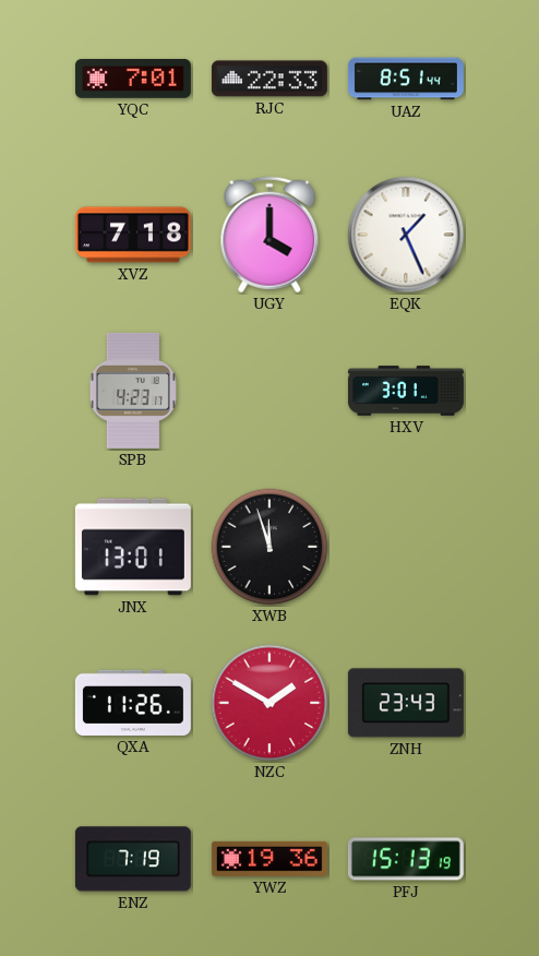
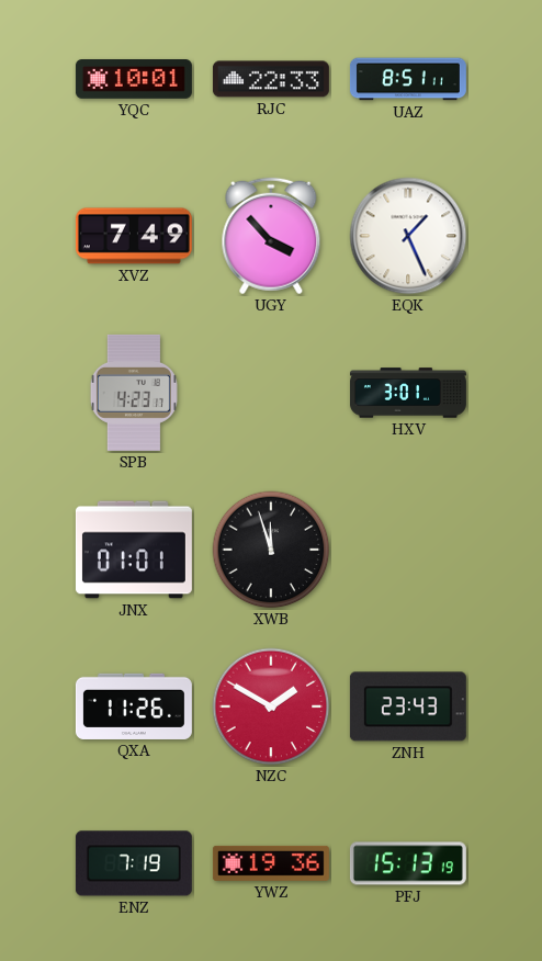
YQC: 7:01 -> 10:01 (134, 80)
UAZ: 8:51:44 -> 8:51:11 (408, 79)
XVZ: 7:18 -> 7:49 (134, 236)
UGY: 4:00 -> 3:53 (271, 236)
JNX: 13:01 -> 01:01 (134, 550)
